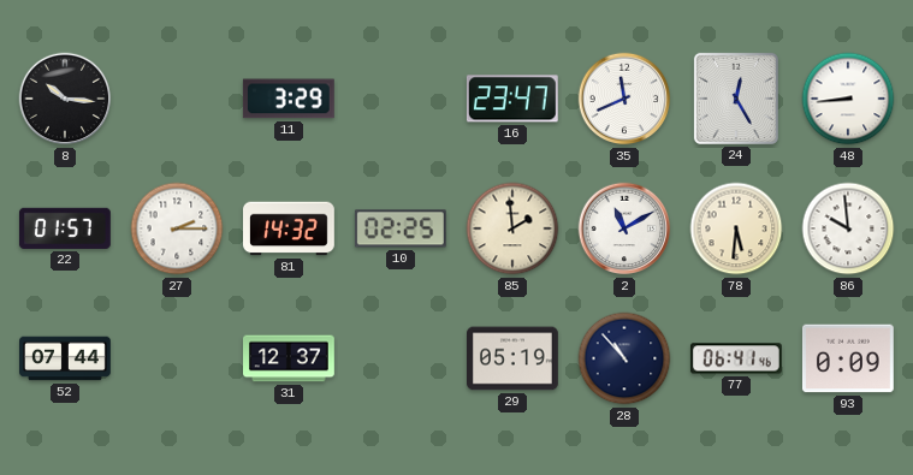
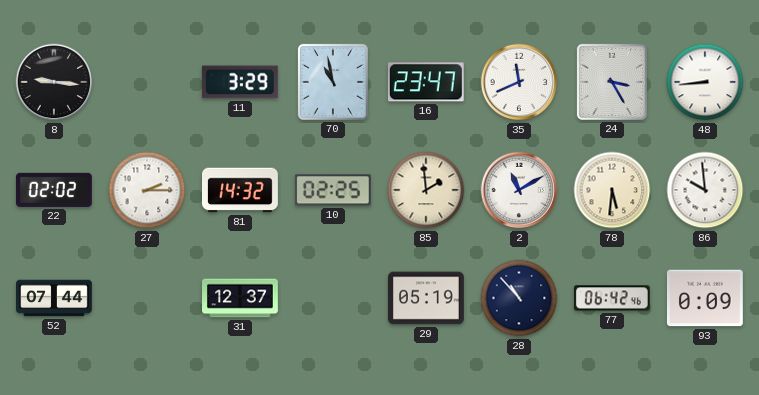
8: 10:16 -> 9:16 (54, 82)
70: none -> 10:58 (333, 82)
24: 12:25 -> 3:25 (612, 82)
22: 01:57 -> 02:02 (54, 190)
77: 06:41 -> 06:42 (612, 298)
